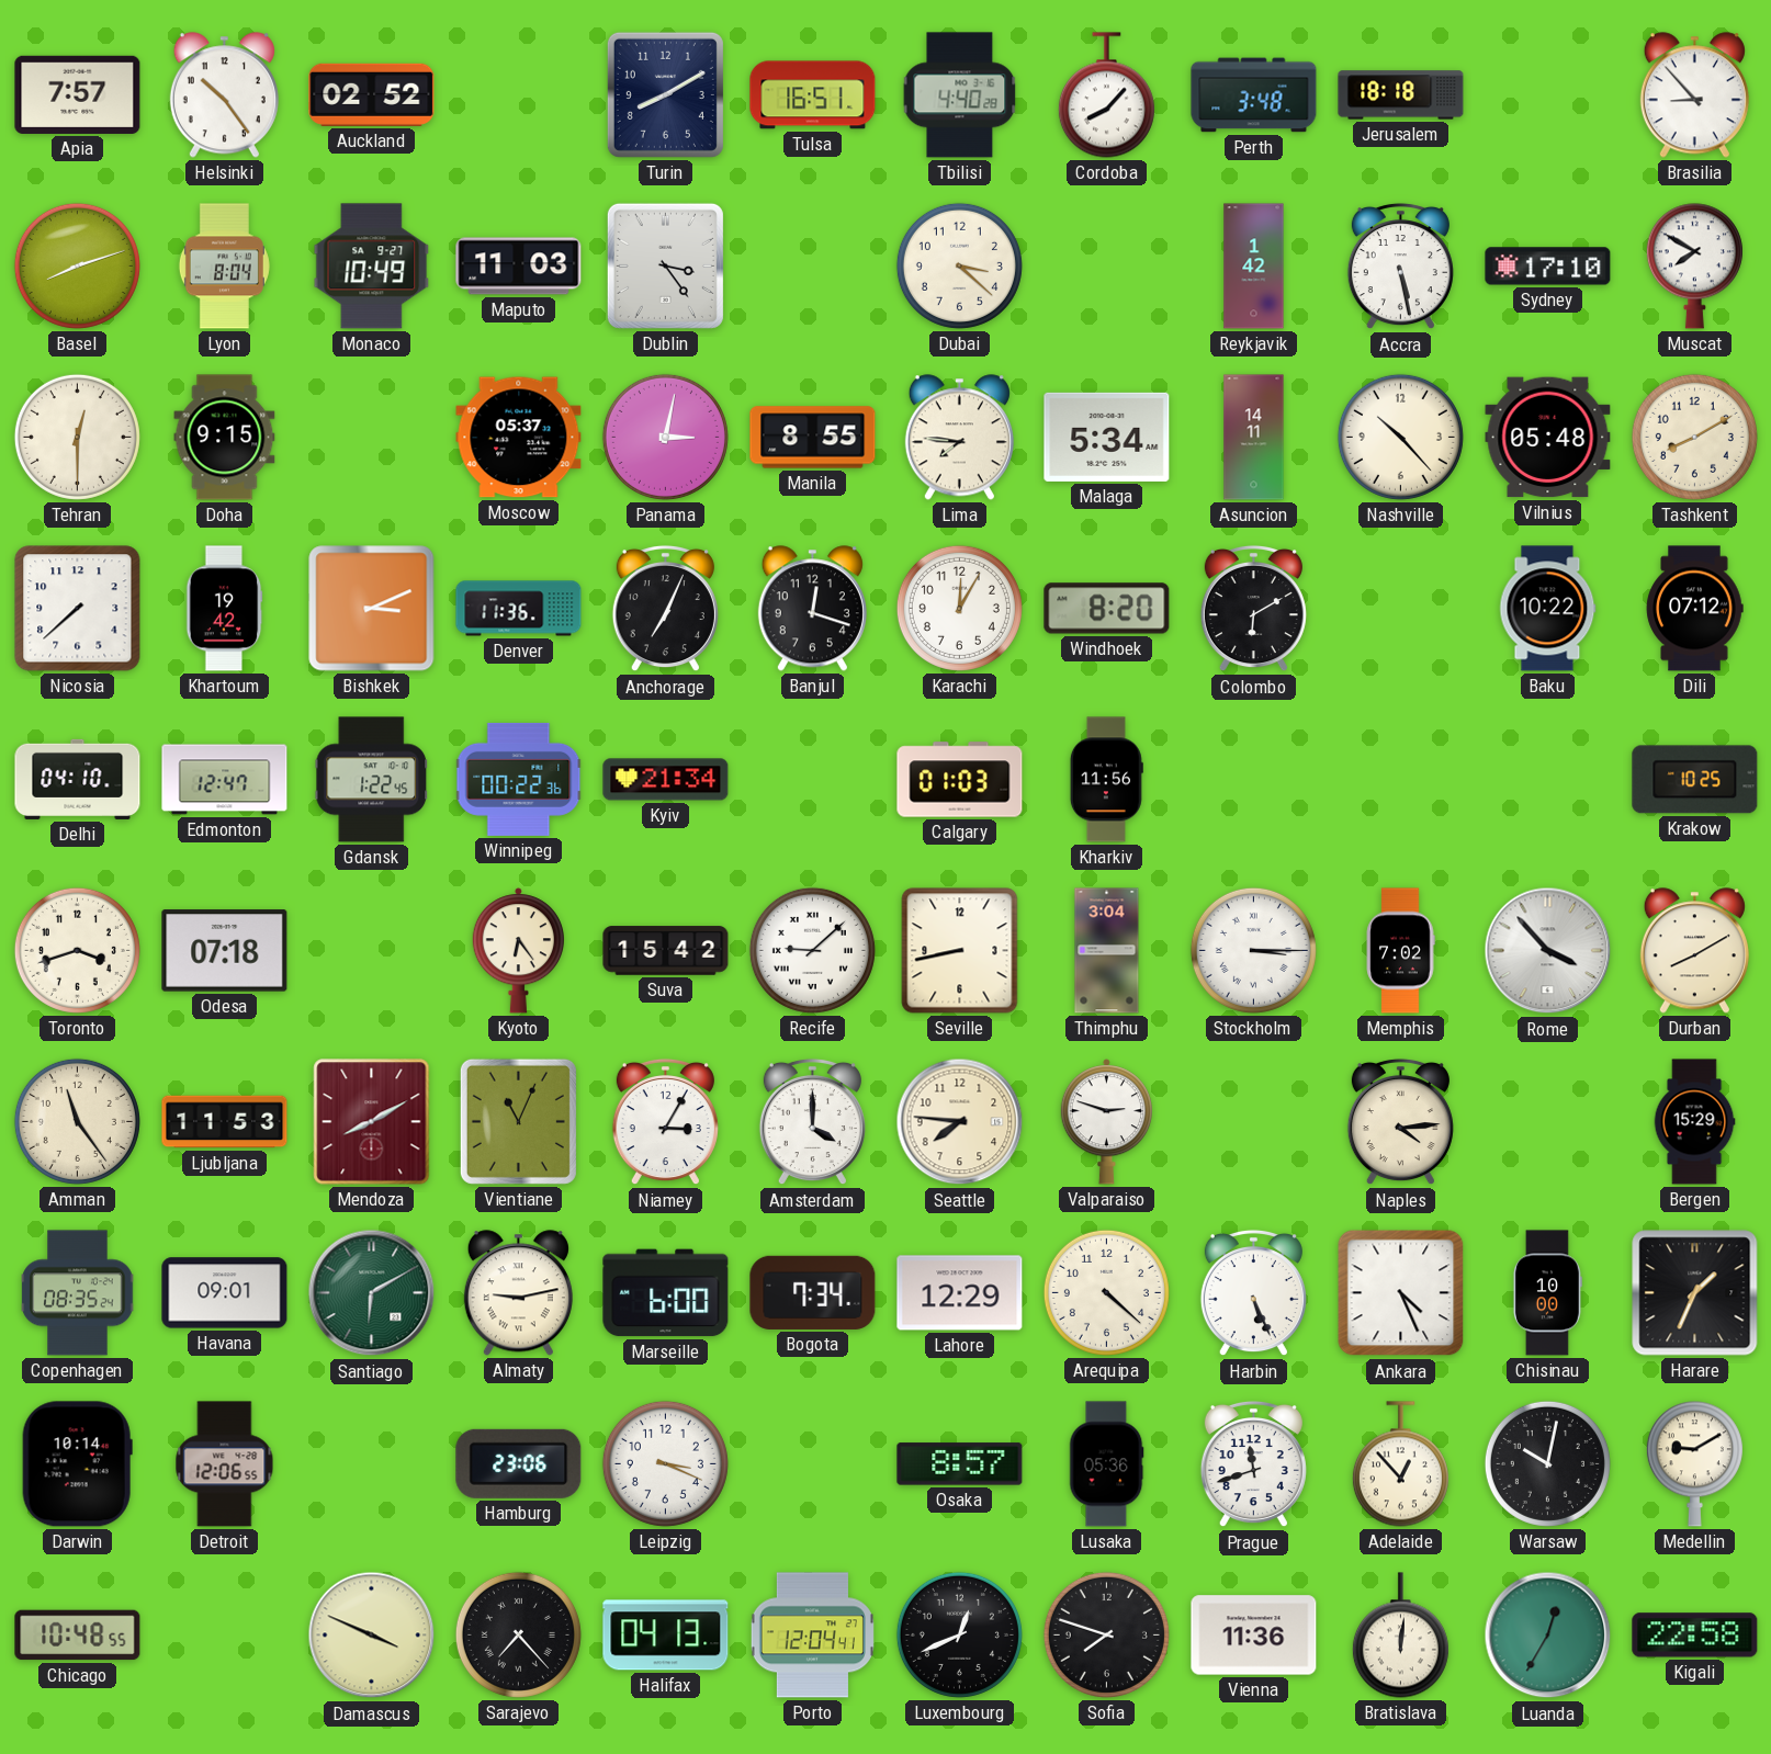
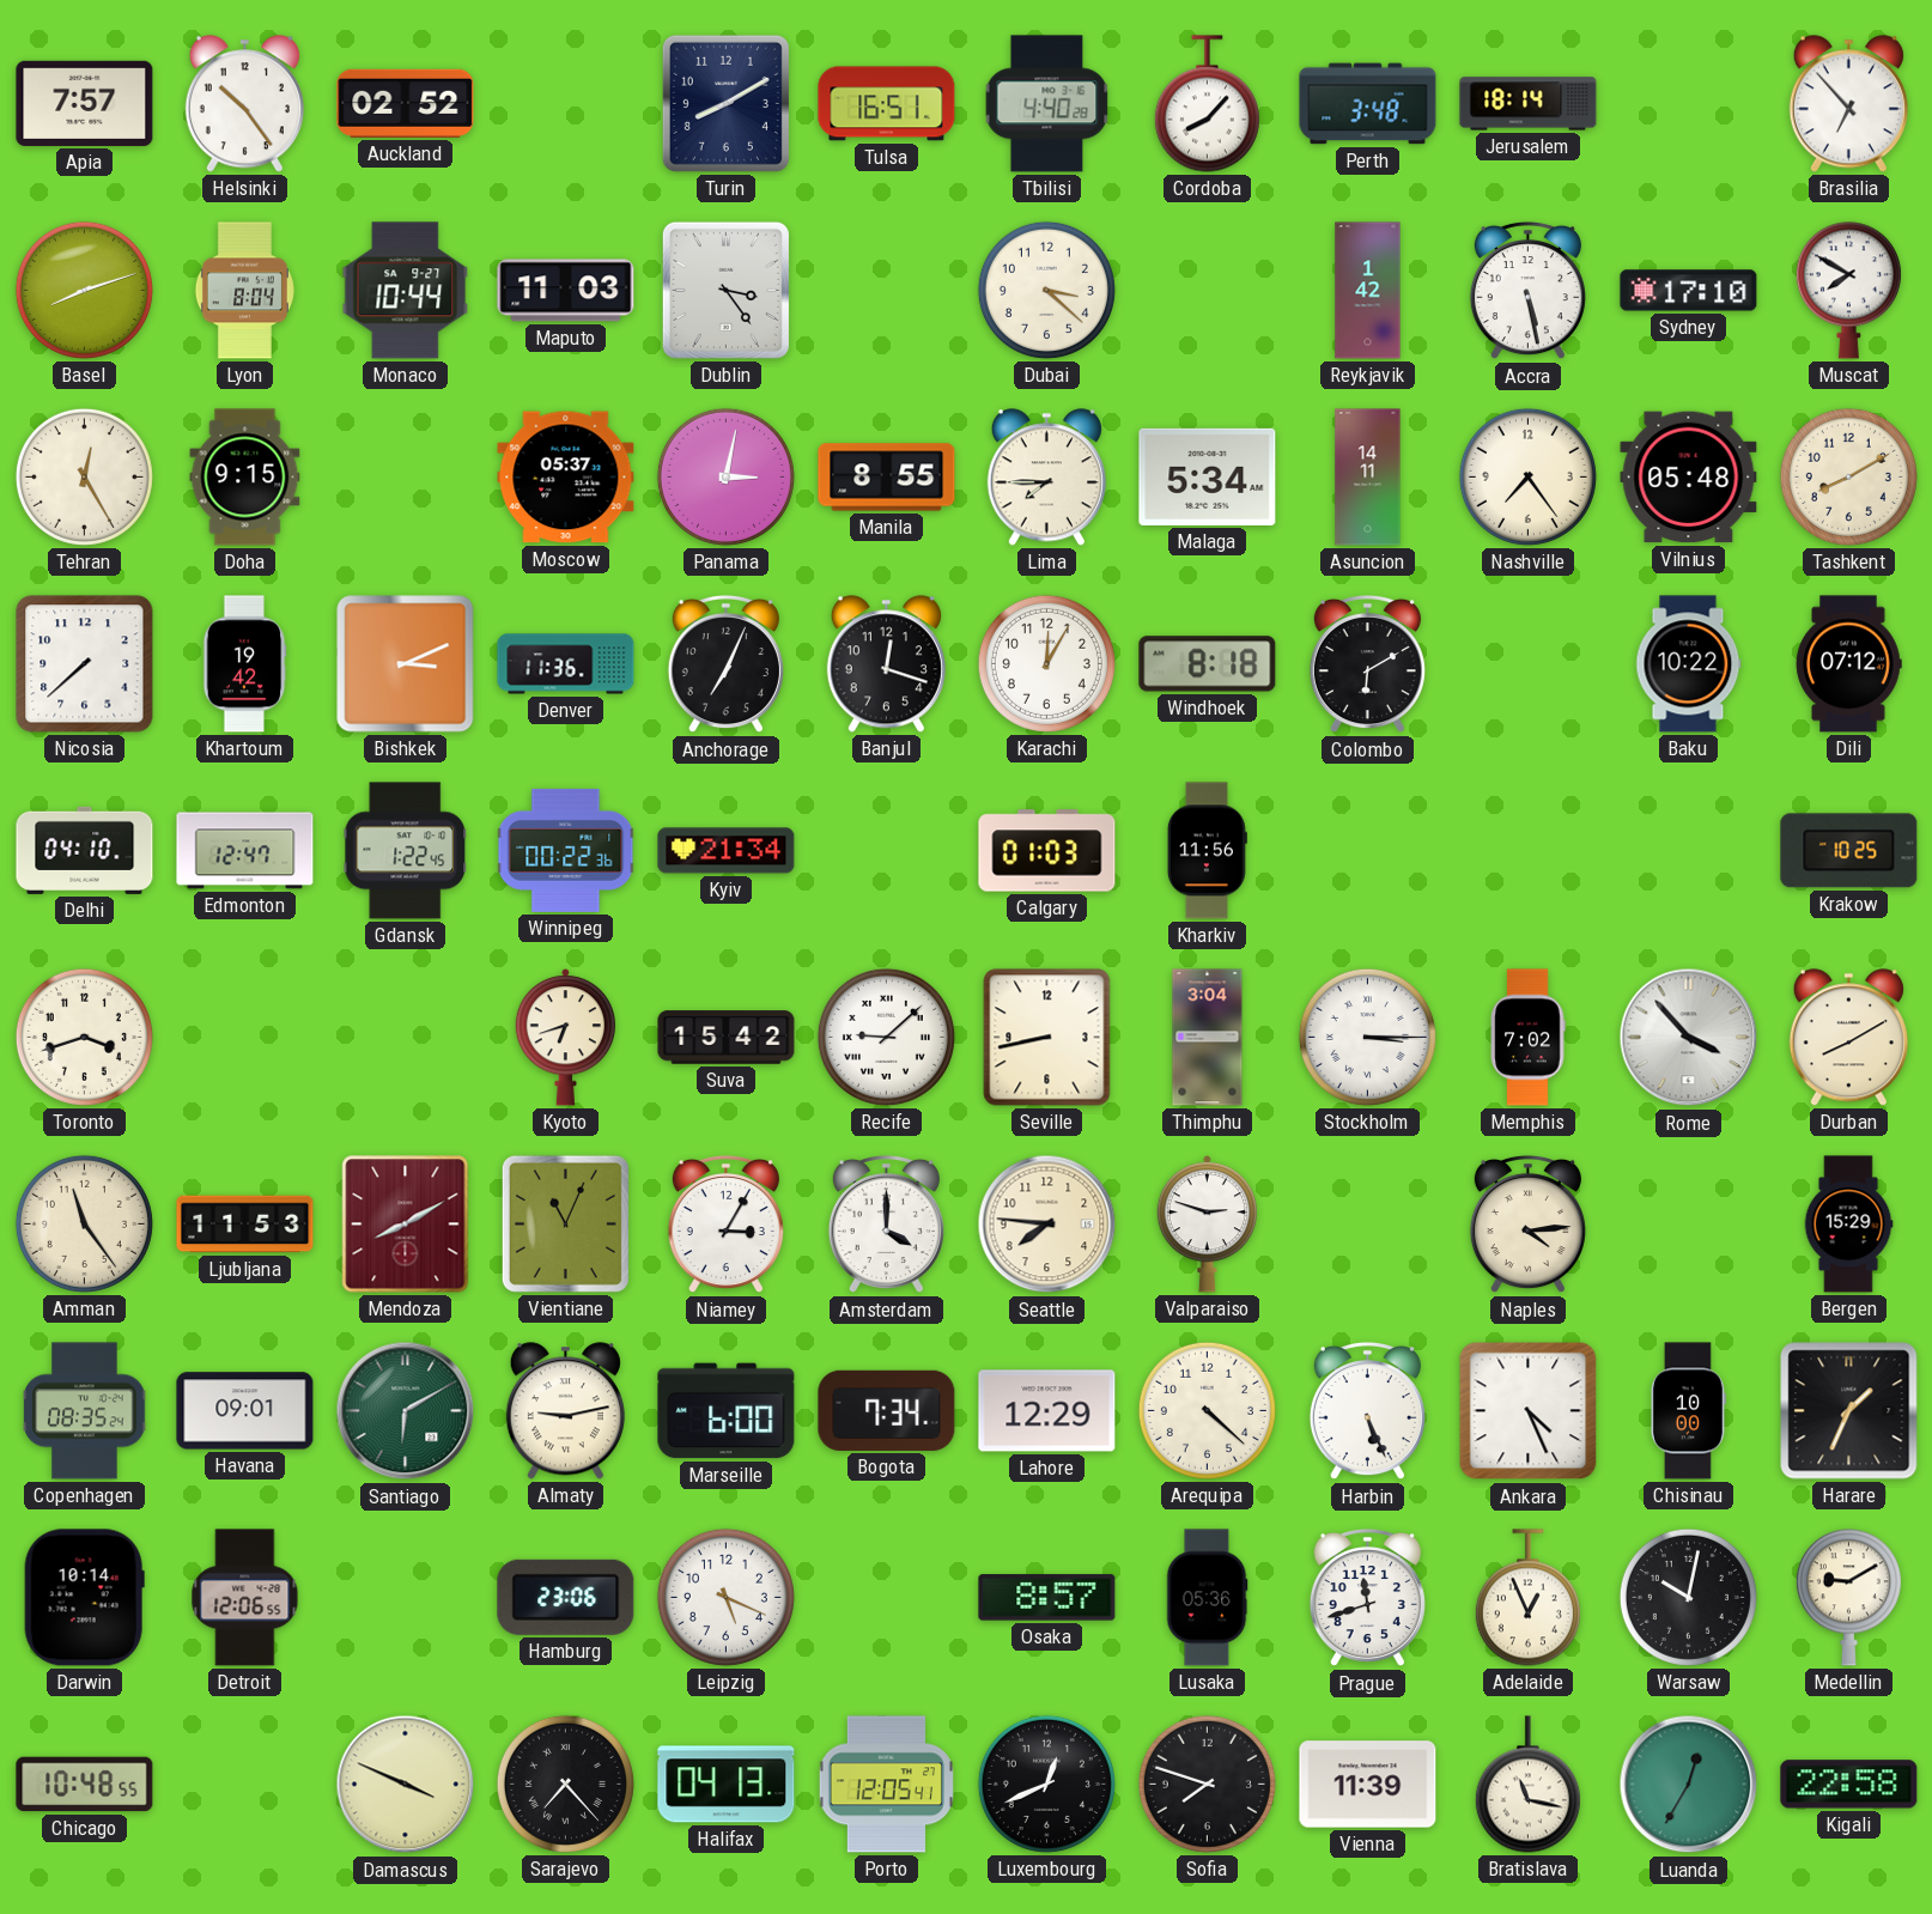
Jerusalem: 18:18 -> 18:14 (1529, 104)
Brasilia: 8:53 -> 6:53 (1848, 104)
Monaco: 10:49 -> 10:44 (406, 291)
Tehran: 12:30 -> 12:25 (84, 476)
Lima: 7:46 -> 7:45 (1046, 478)
Nashville: 10:23 -> 7:24 (1527, 476)
Windhoek: 8:20 -> 8:18 (1208, 664)
Odesa: 07:18 -> none (225, 951)
Kyoto: 6:24 -> 6:42 (565, 1038)
Leipzig: 3:19 -> 5:19 (725, 1597)
Adelaide: 12:53 -> 12:56 (1527, 1598)
Porto: 12:04 -> 12:05 (886, 1785)
Vienna: 11:36 -> 11:39 (1368, 1785)
Bratislava: 12:01 -> 11:17 (1527, 1785)
